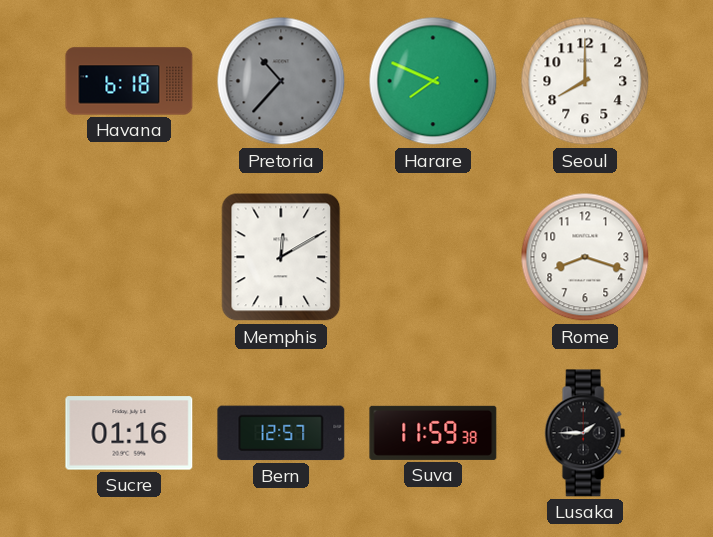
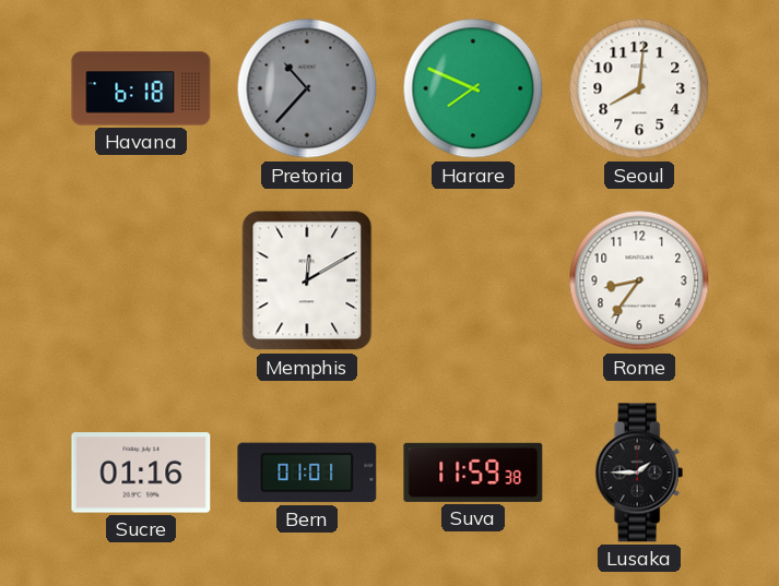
Seoul: 8:00 -> 8:01 (639, 88)
Rome: 8:18 -> 8:36 (639, 280)
Bern: 12:57 -> 01:01 (307, 473)
